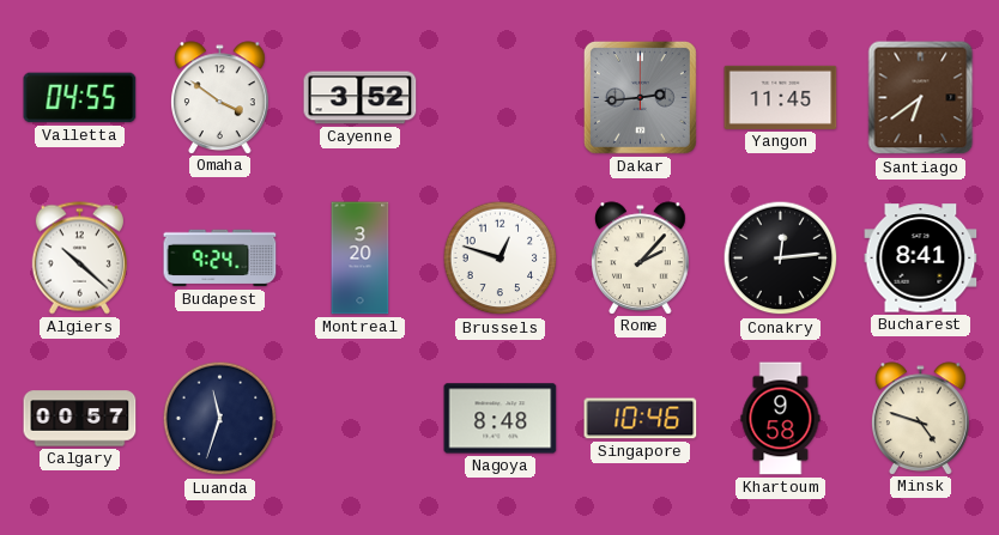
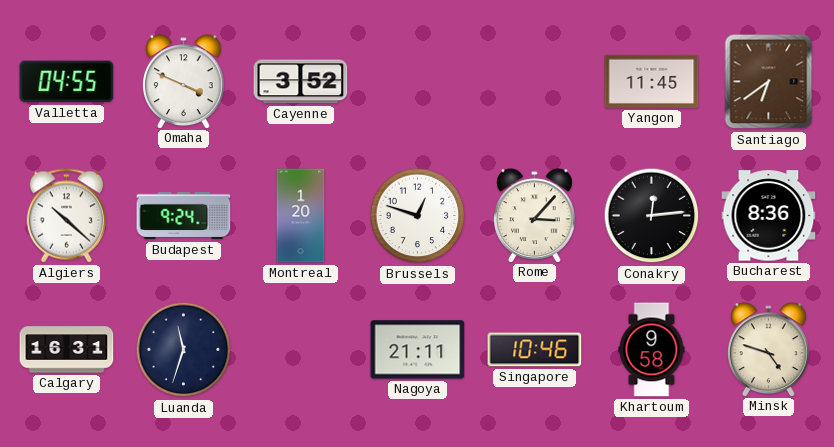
Omaha: 3:51 -> 3:49 (184, 81)
Dakar: 2:44 -> none (640, 97)
Montreal: 3:20 -> 1:20 (301, 216)
Rome: 2:07 -> 3:07 (535, 215)
Bucharest: 8:41 -> 8:36 (769, 216)
Calgary: 00:57 -> 16:31 (67, 350)
Nagoya: 8:48 -> 21:11 (418, 350)
